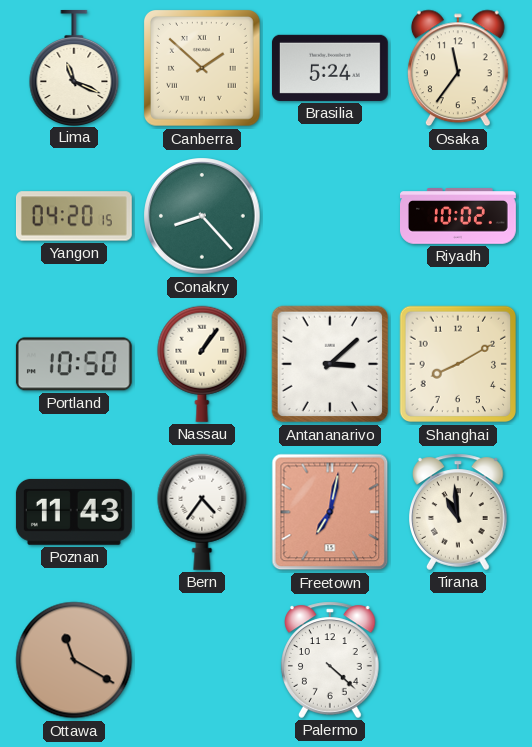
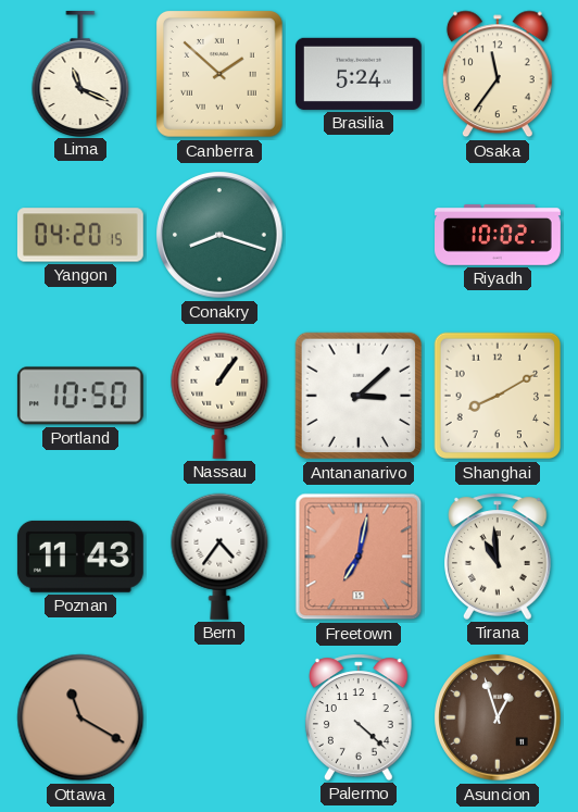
Conakry: 8:23 -> 8:18 (219, 235)
Asuncion: none -> 12:57 (498, 717)
